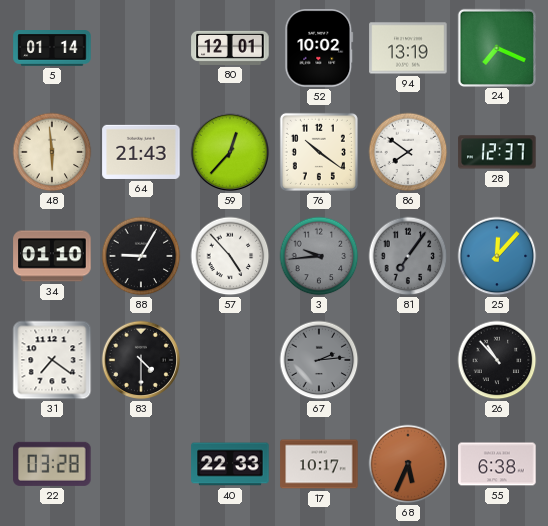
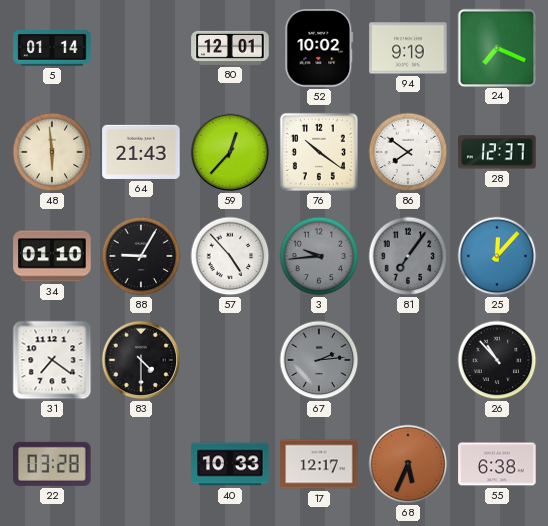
94: 13:19 -> 9:19 (408, 48)
40: 22:33 -> 10:33 (230, 464)
17: 10:17 -> 12:17 (319, 464)
